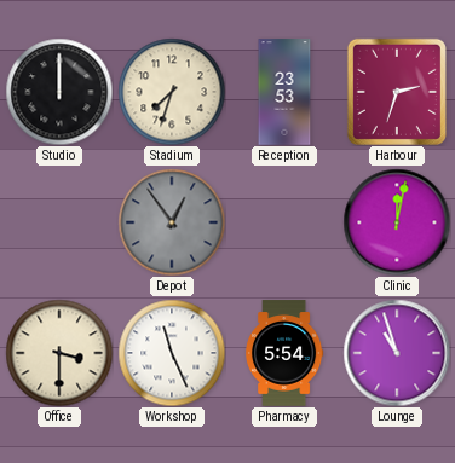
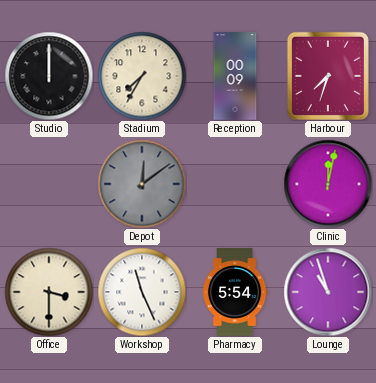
Stadium: 7:33 -> 7:35 (142, 76)
Reception: 23:53 -> 00:09 (235, 76)
Harbour: 2:33 -> 7:33 (328, 76)
Depot: 12:54 -> 12:09 (142, 184)
